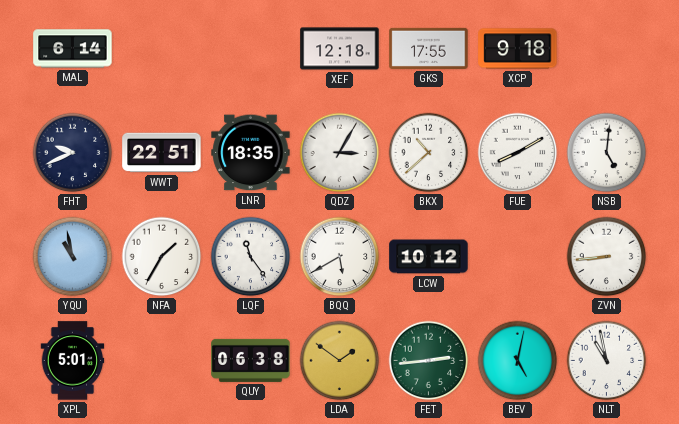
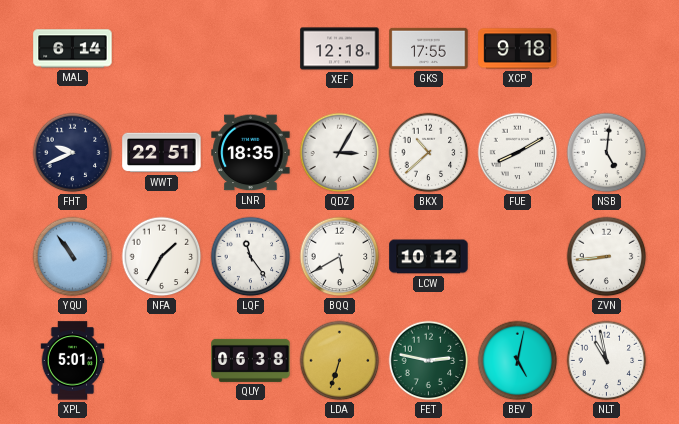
YQU: 10:58 -> 10:54 (73, 257)
LDA: 1:51 -> 6:33 (340, 361)
FET: 2:44 -> 2:47 (429, 361)
